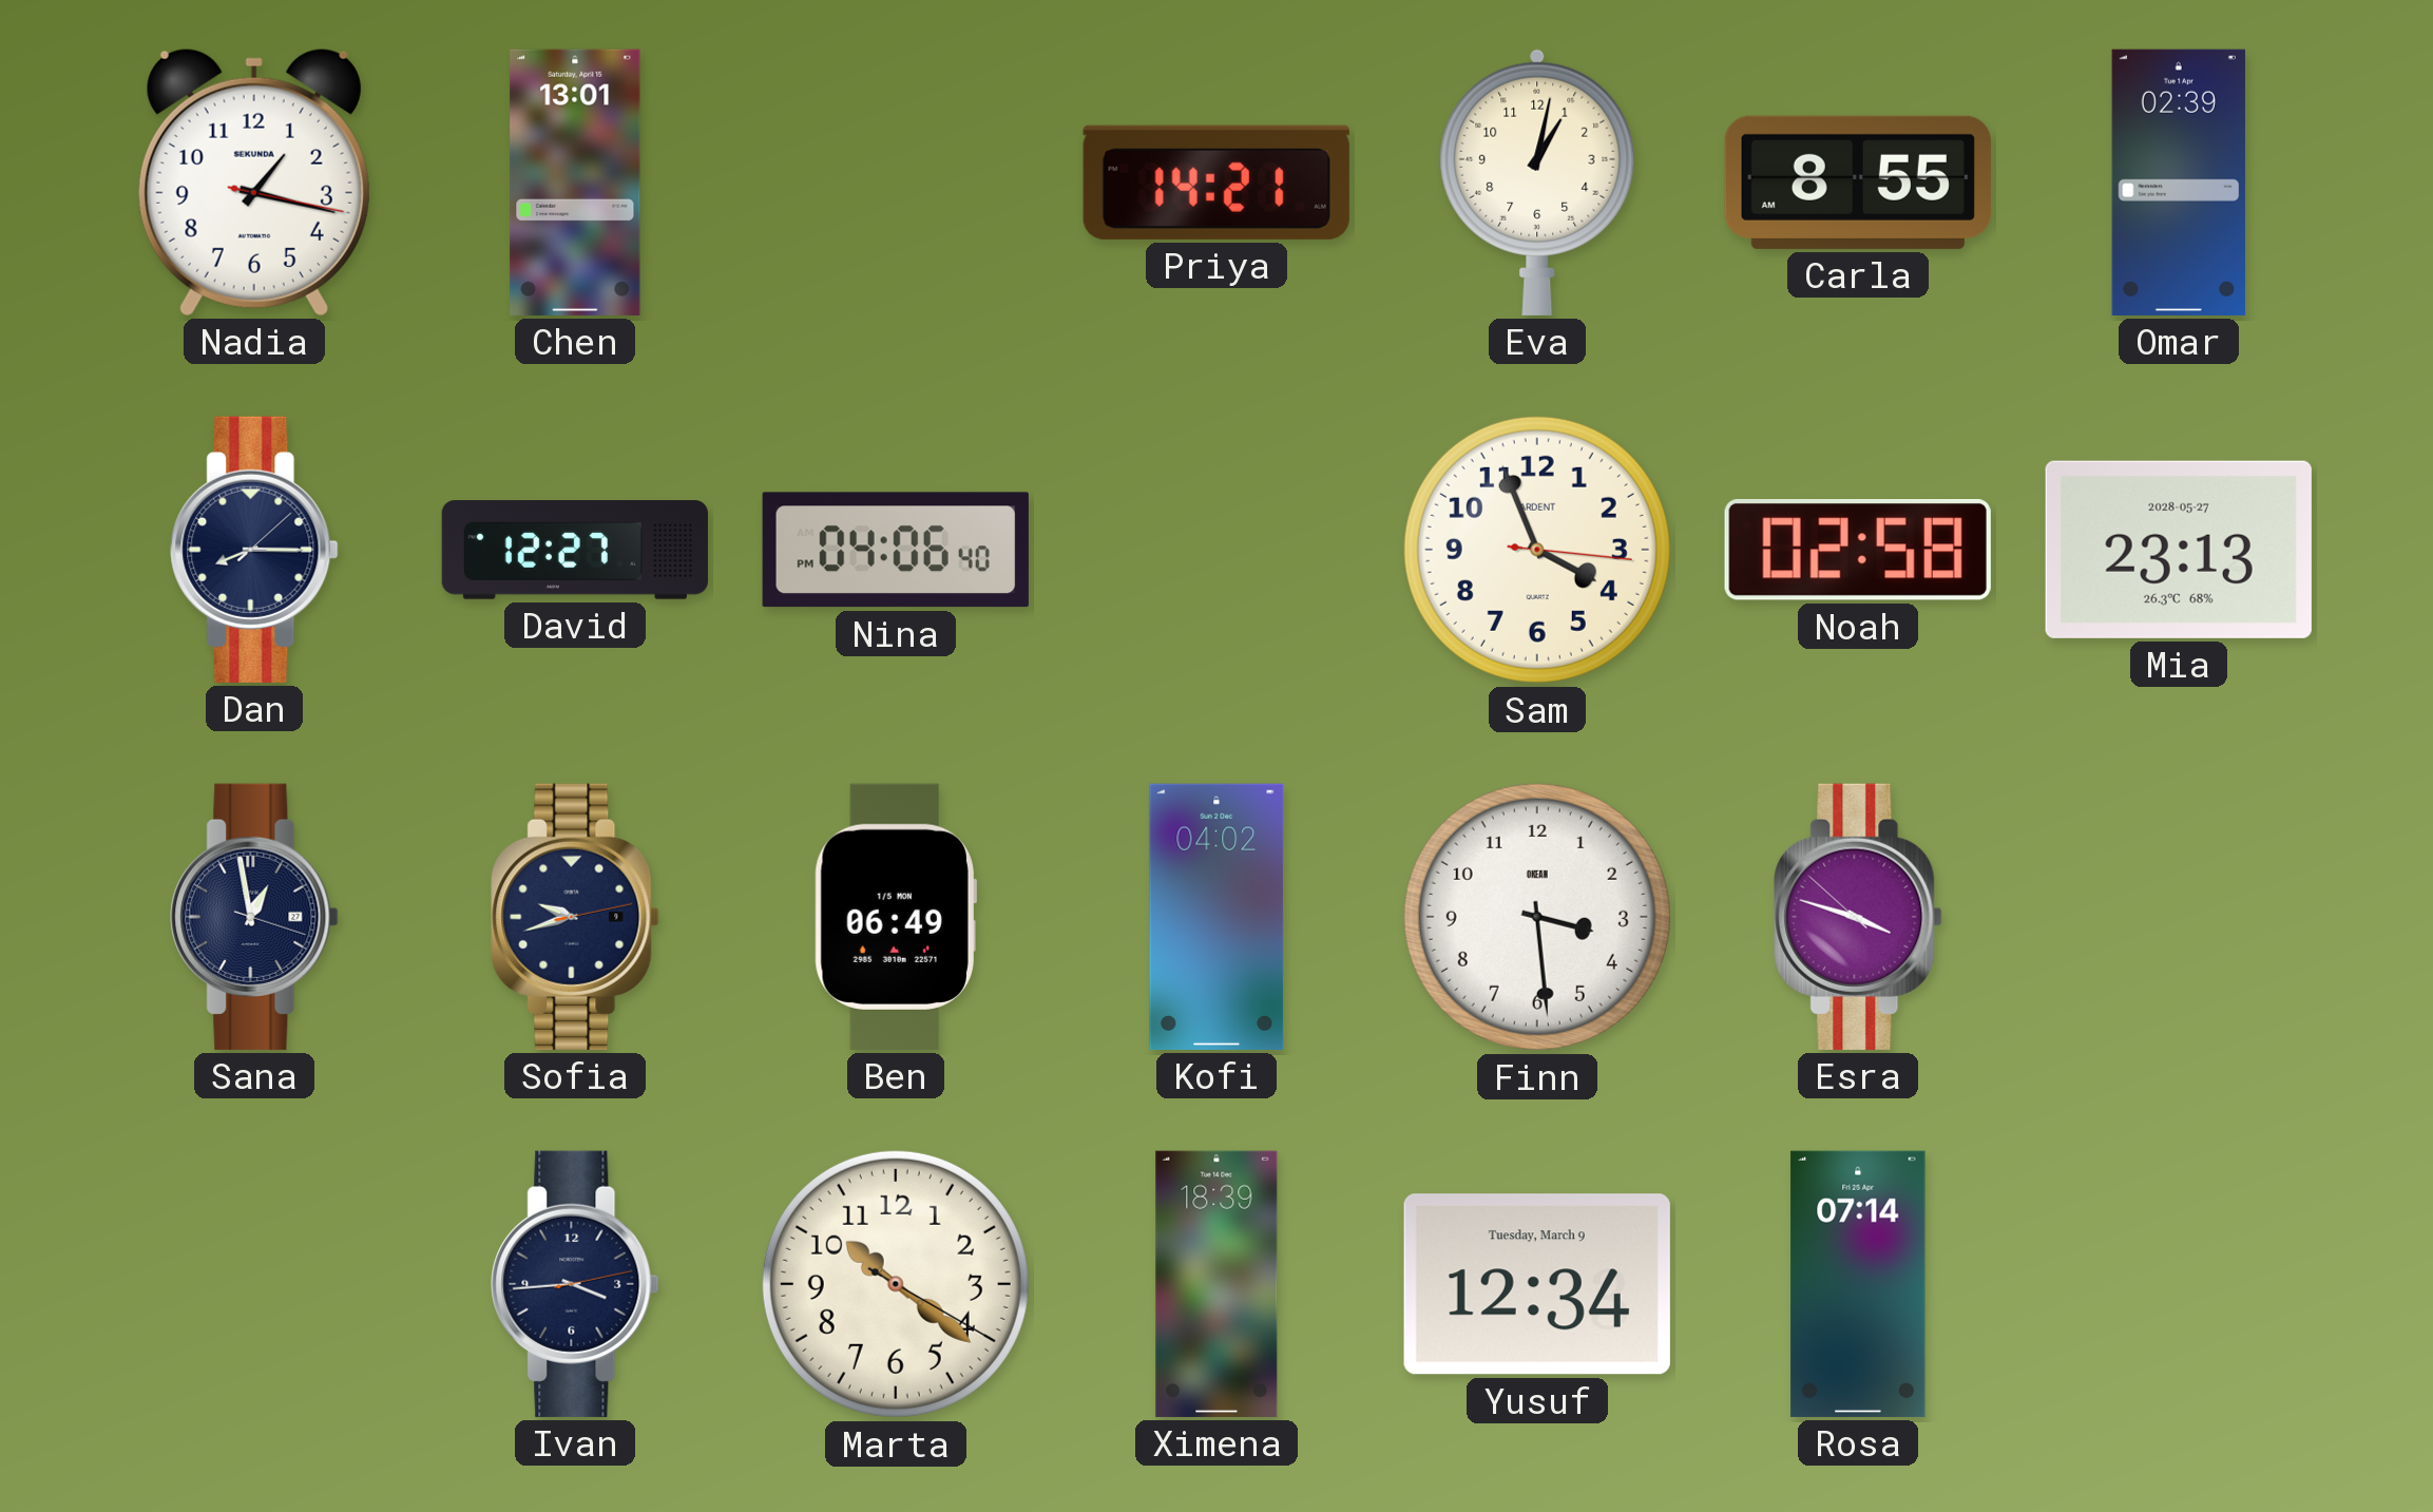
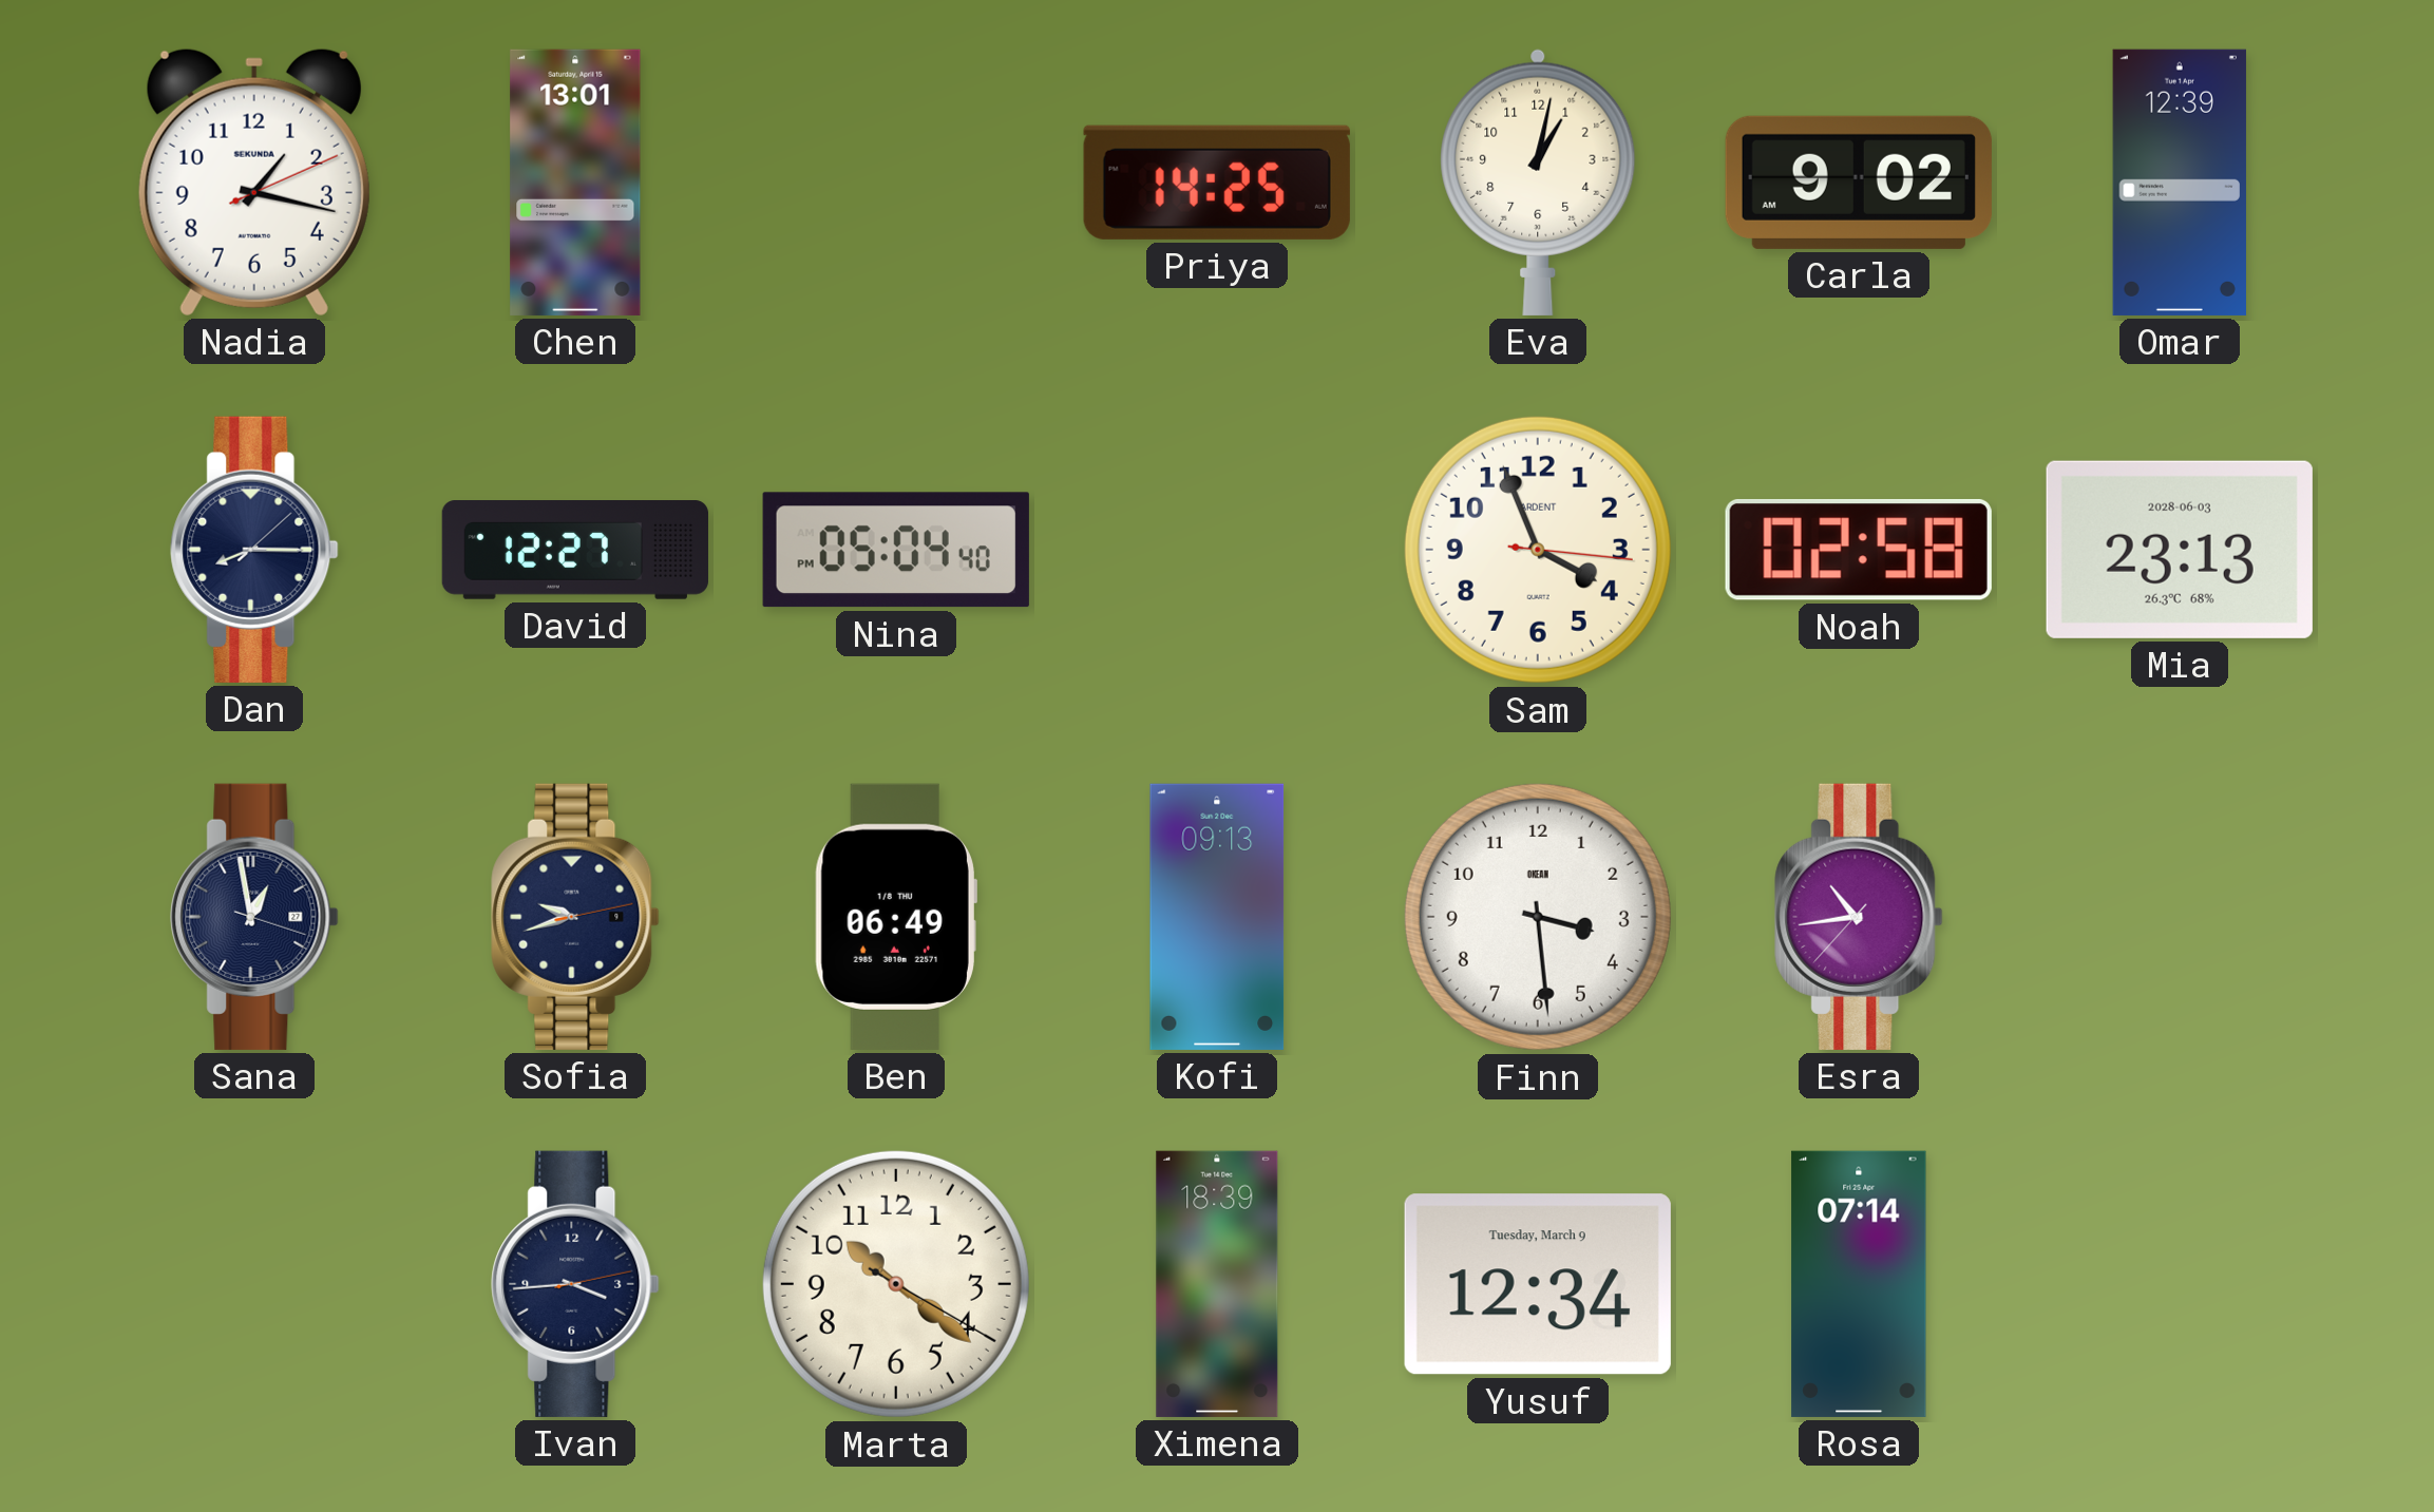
Nadia: 1:17:17 -> 1:17:11 (254, 181)
Priya: 14:21 -> 14:25 (1217, 183)
Carla: 8:55 -> 9:02 (1859, 183)
Omar: 02:39 -> 12:39 (2180, 183)
Nina: 04:06 -> 05:04 (896, 550)
Mia date: 2028-05-27 -> 2028-06-03 (2180, 550)
Ben date: 1/5 MON -> 1/8 THU (896, 917)
Kofi: 04:02 -> 09:13 (1217, 917)
Esra: 3:47 -> 10:43 (1859, 917)
